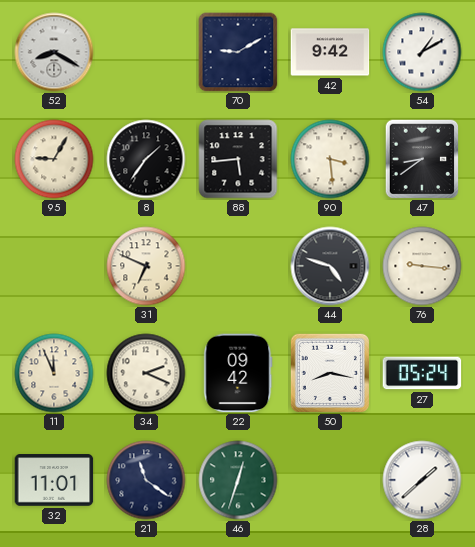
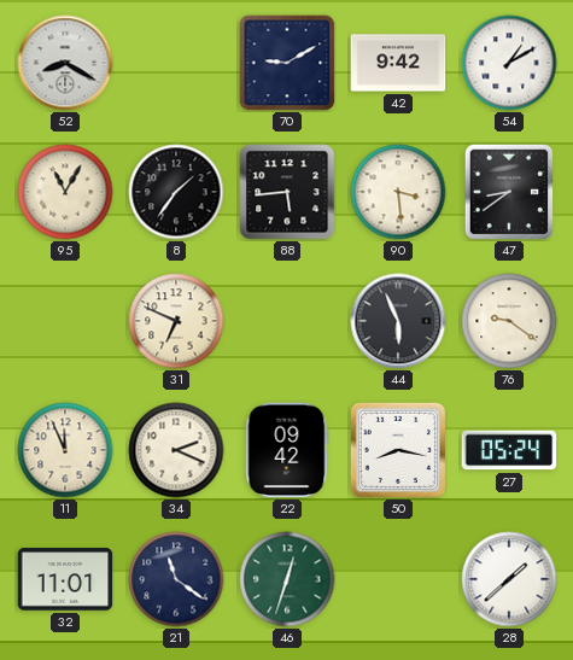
95: 9:05 -> 11:05 (65, 192)
44: 4:48 -> 5:56 (398, 321)
76: 9:16 -> 9:21 (509, 321)
